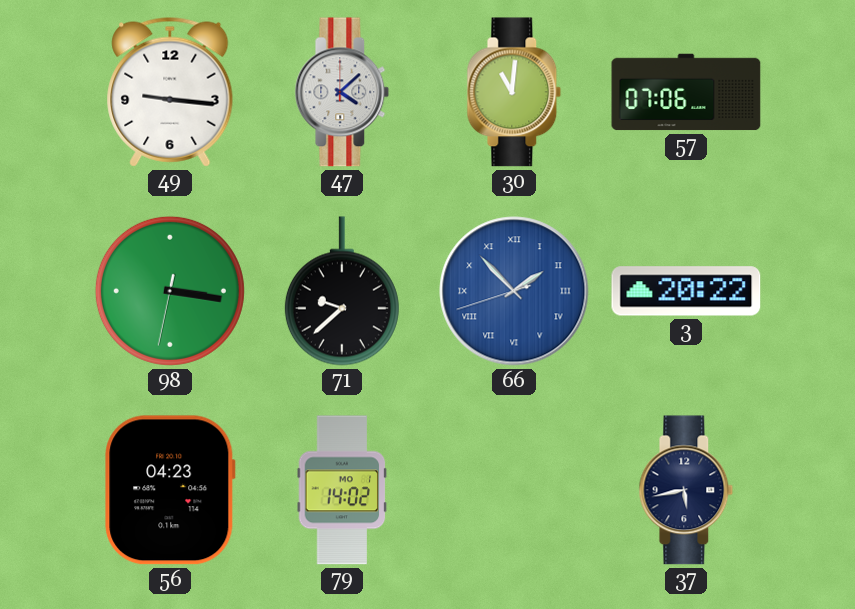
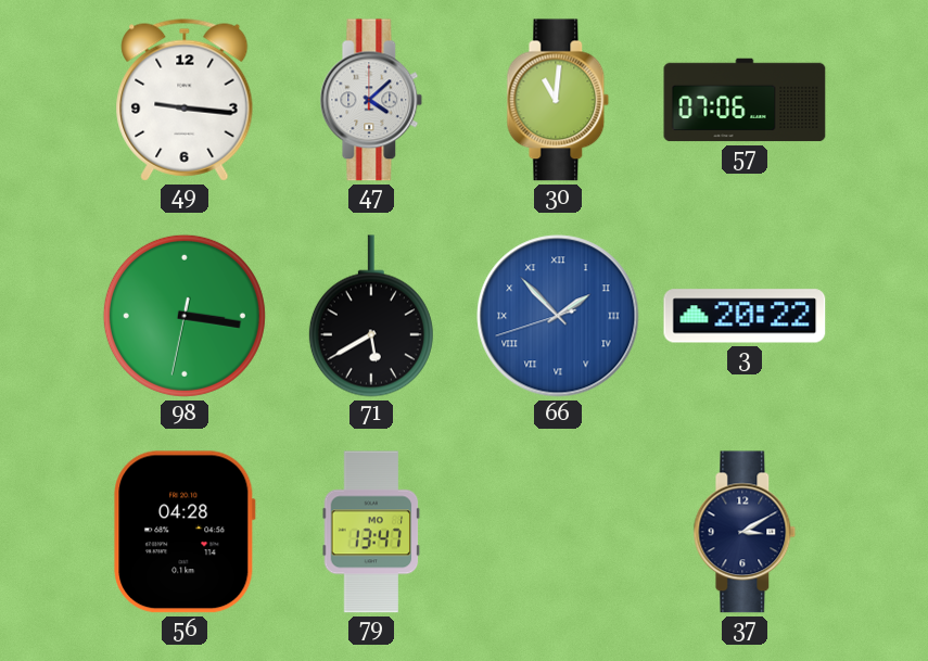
71: 9:38 -> 5:40 (371, 316)
56: 04:23 -> 04:28 (185, 532)
79: 14:02 -> 13:47 (371, 532)
37: 5:43 -> 3:10 (745, 532)
